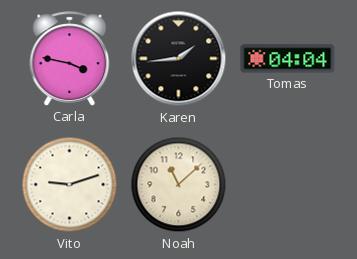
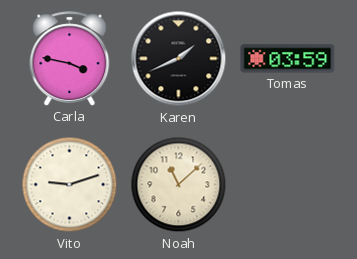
Karen: 1:44 -> 1:41 (179, 59)
Tomas: 04:04 -> 03:59 (288, 59)
